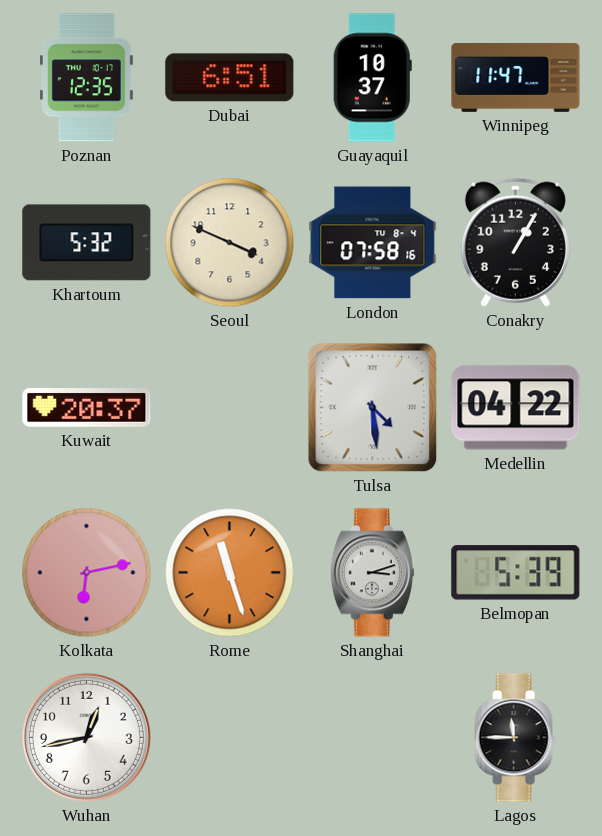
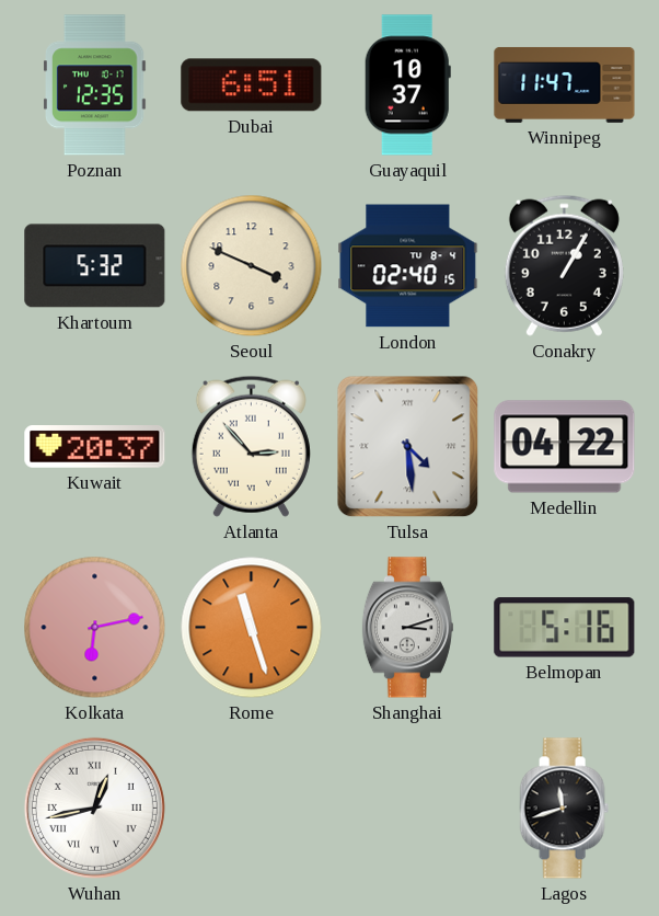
London: 07:58 -> 02:40 (408, 266)
Atlanta: none -> 2:53 (251, 446)
Belmopan: 5:39 -> 5:16 (565, 628)
Wuhan numerals: Arabic -> Roman (94, 808)
Lagos: 11:45 -> 11:42 (564, 809)
